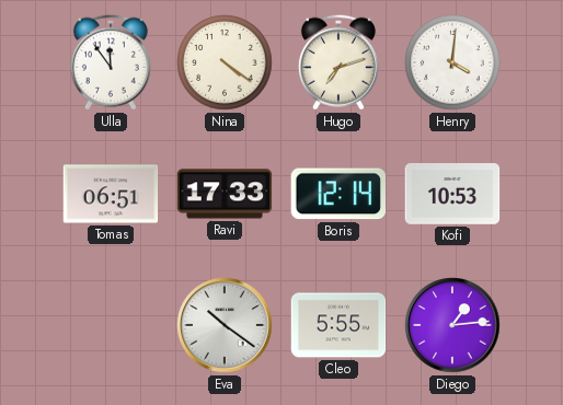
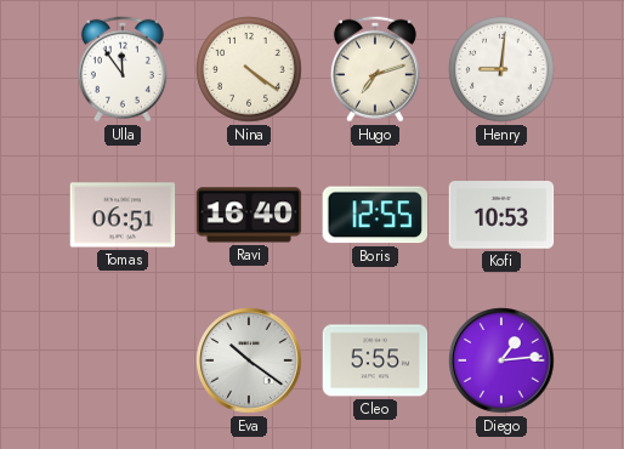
Henry: 4:01 -> 9:01 (501, 69)
Ravi: 17:33 -> 16:40 (249, 215)
Boris: 12:14 -> 12:55 (374, 215)
